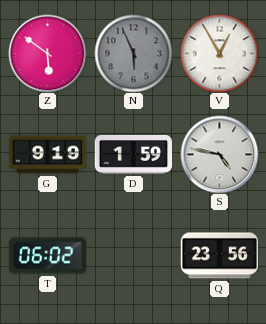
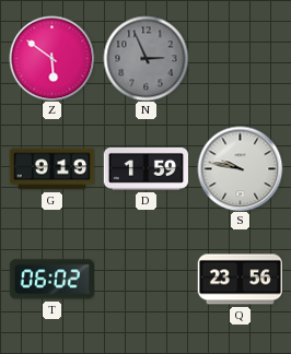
N: 5:56 -> 2:56 (145, 58)
V: 12:55 -> none (219, 53)
S: 4:47 -> 9:47 (240, 168)
